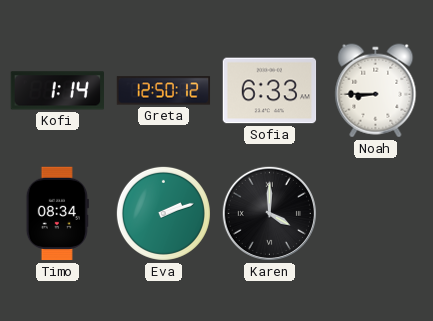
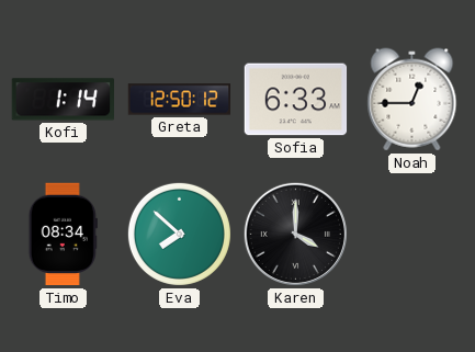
Noah: 8:45 -> 12:45 (412, 100)
Eva: 2:12 -> 7:52 (179, 234)
